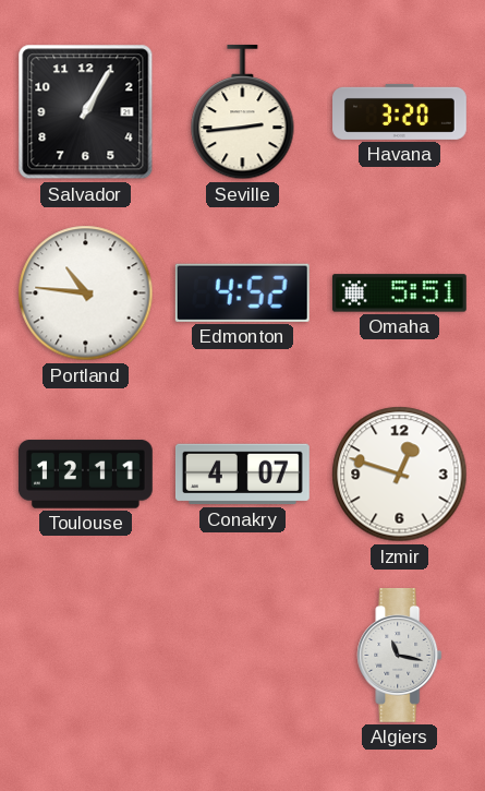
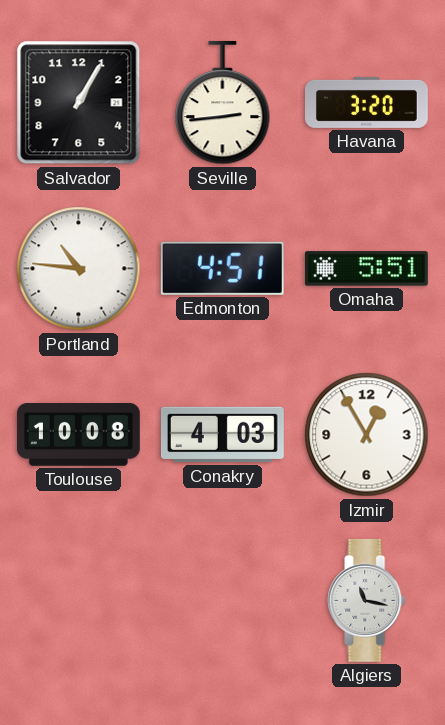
Edmonton: 4:52 -> 4:51 (222, 268)
Toulouse: 12:11 -> 10:08 (78, 435)
Conakry: 4:07 -> 4:03 (222, 435)
Izmir: 12:48 -> 12:55 (367, 435)
